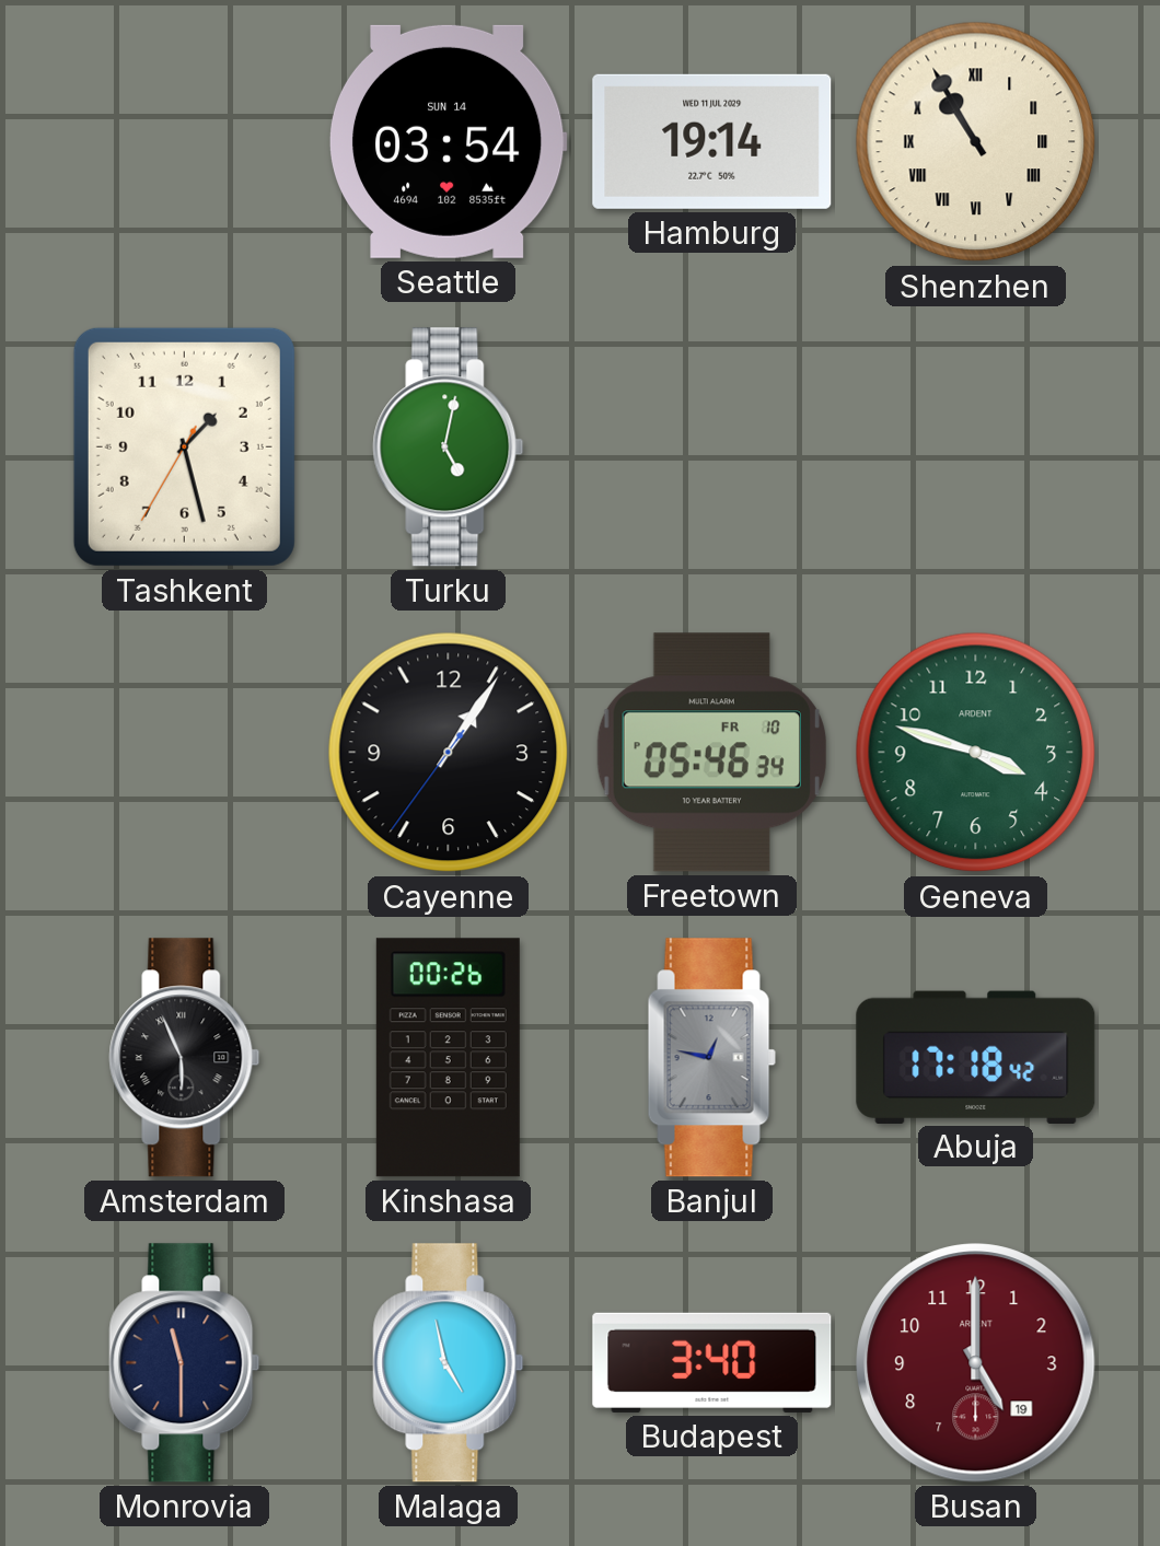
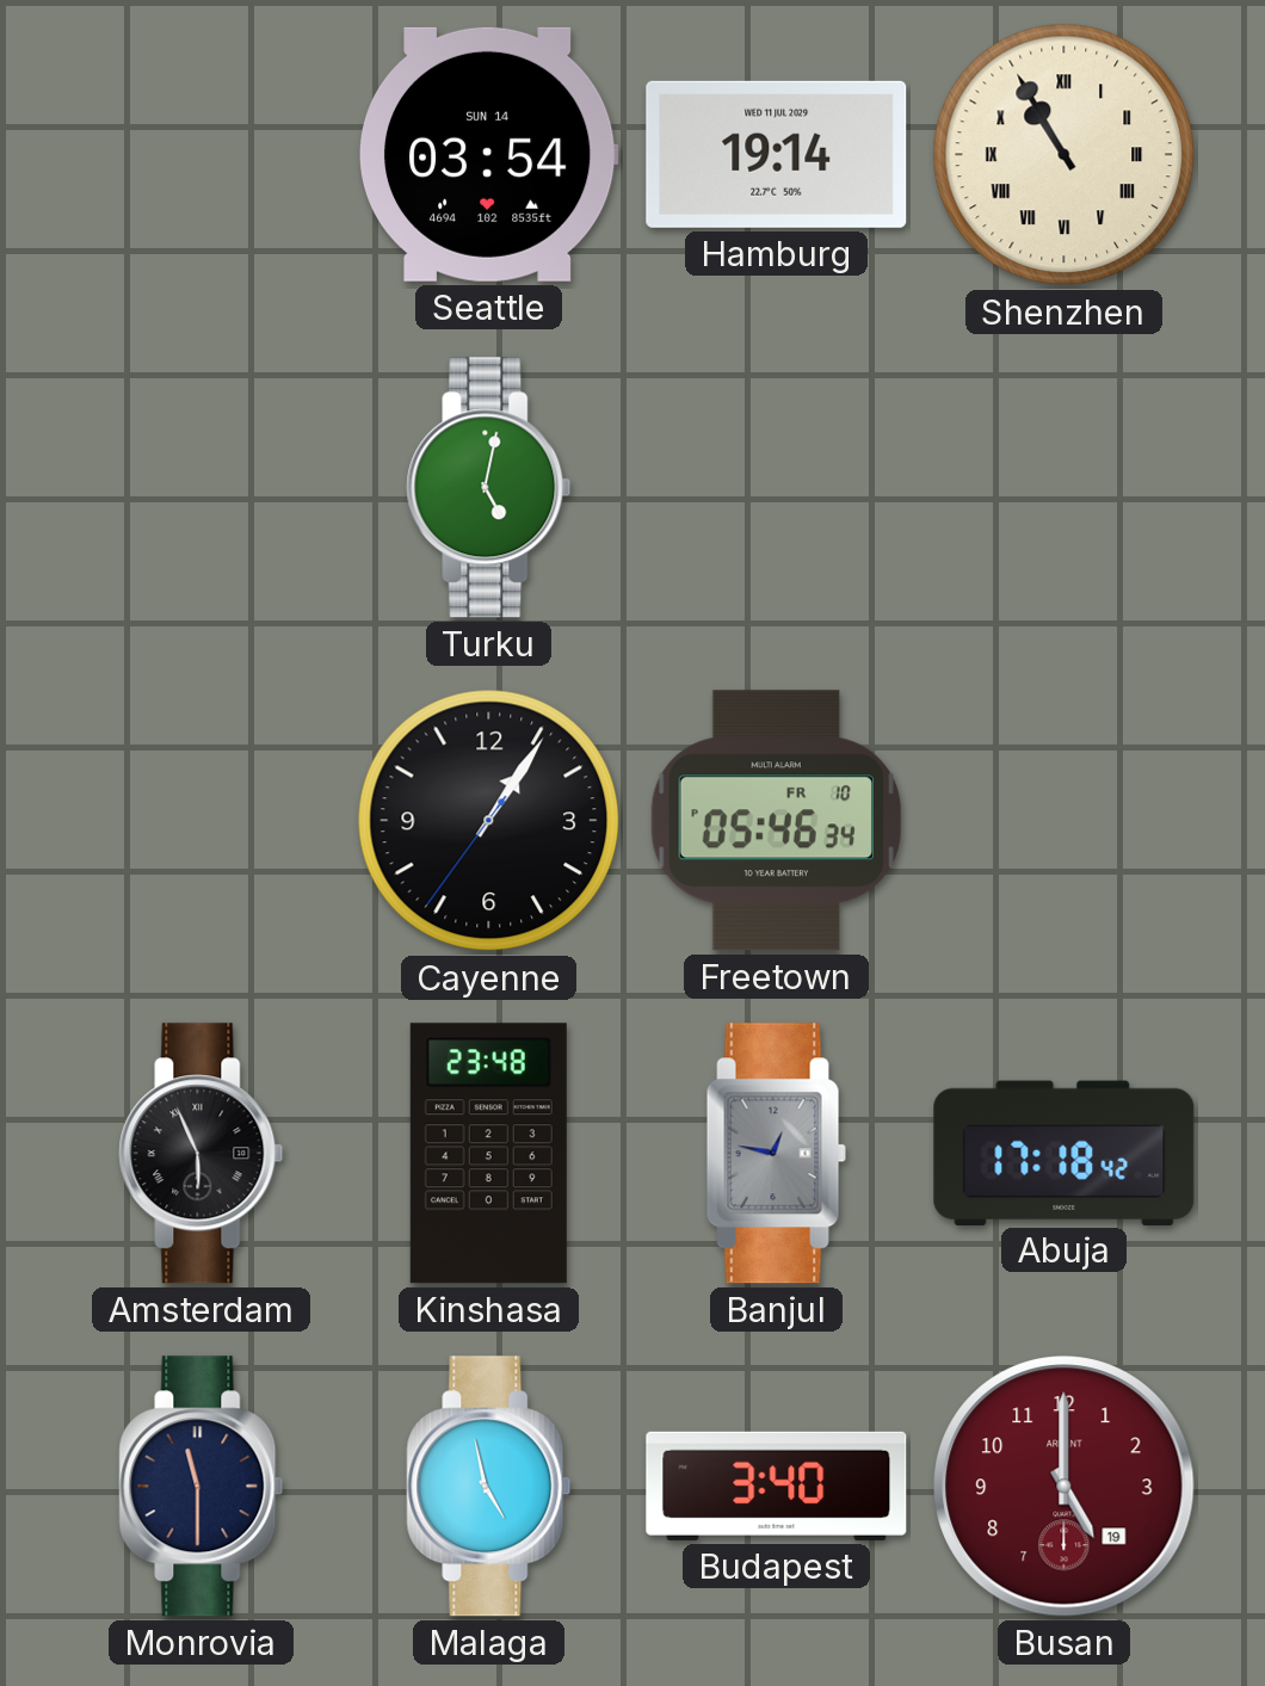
Tashkent: 1:27 -> none (184, 446)
Geneva: 3:48 -> none (976, 753)
Kinshasa: 00:26 -> 23:48 (488, 1154)
